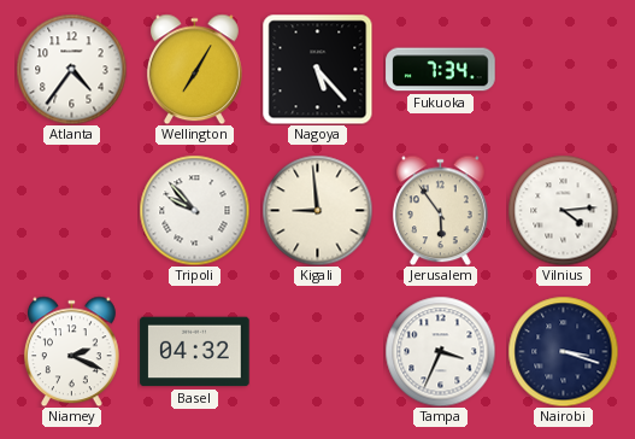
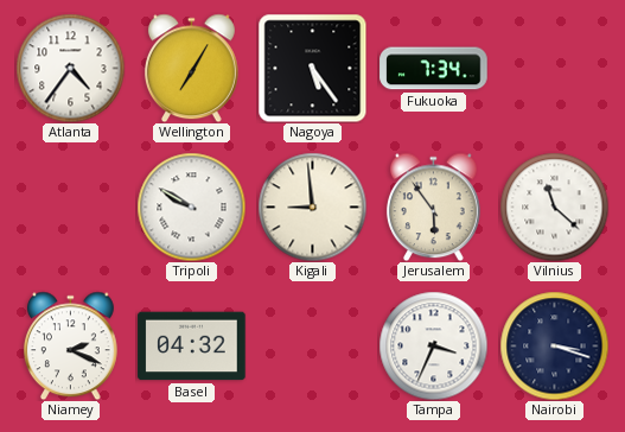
Nagoya: 5:23 -> 5:24 (312, 68)
Tripoli: 9:53 -> 9:50 (191, 207)
Vilnius: 4:14 -> 11:22 (554, 207)
